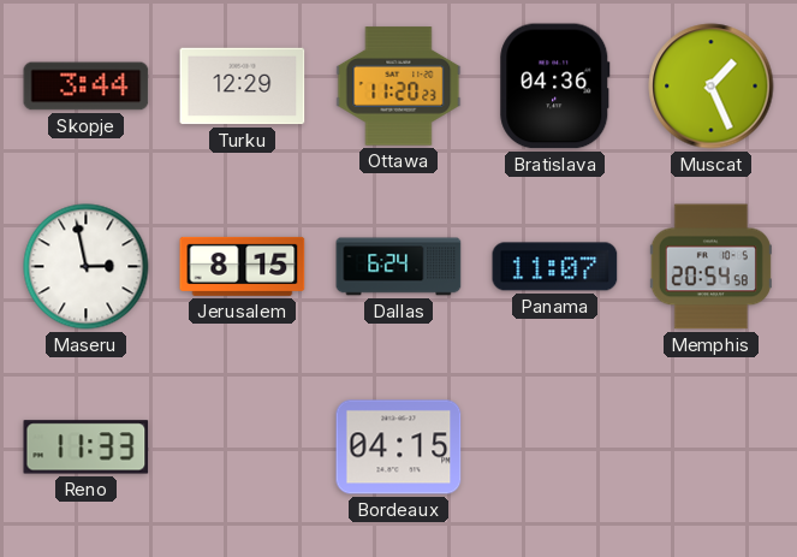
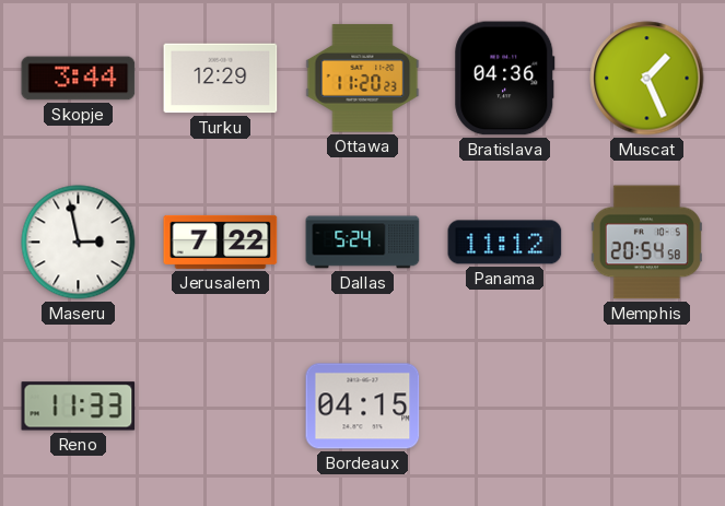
Jerusalem: 8:15 -> 7:22 (221, 242)
Dallas: 6:24 -> 5:24 (363, 243)
Panama: 11:07 -> 11:12 (505, 243)
